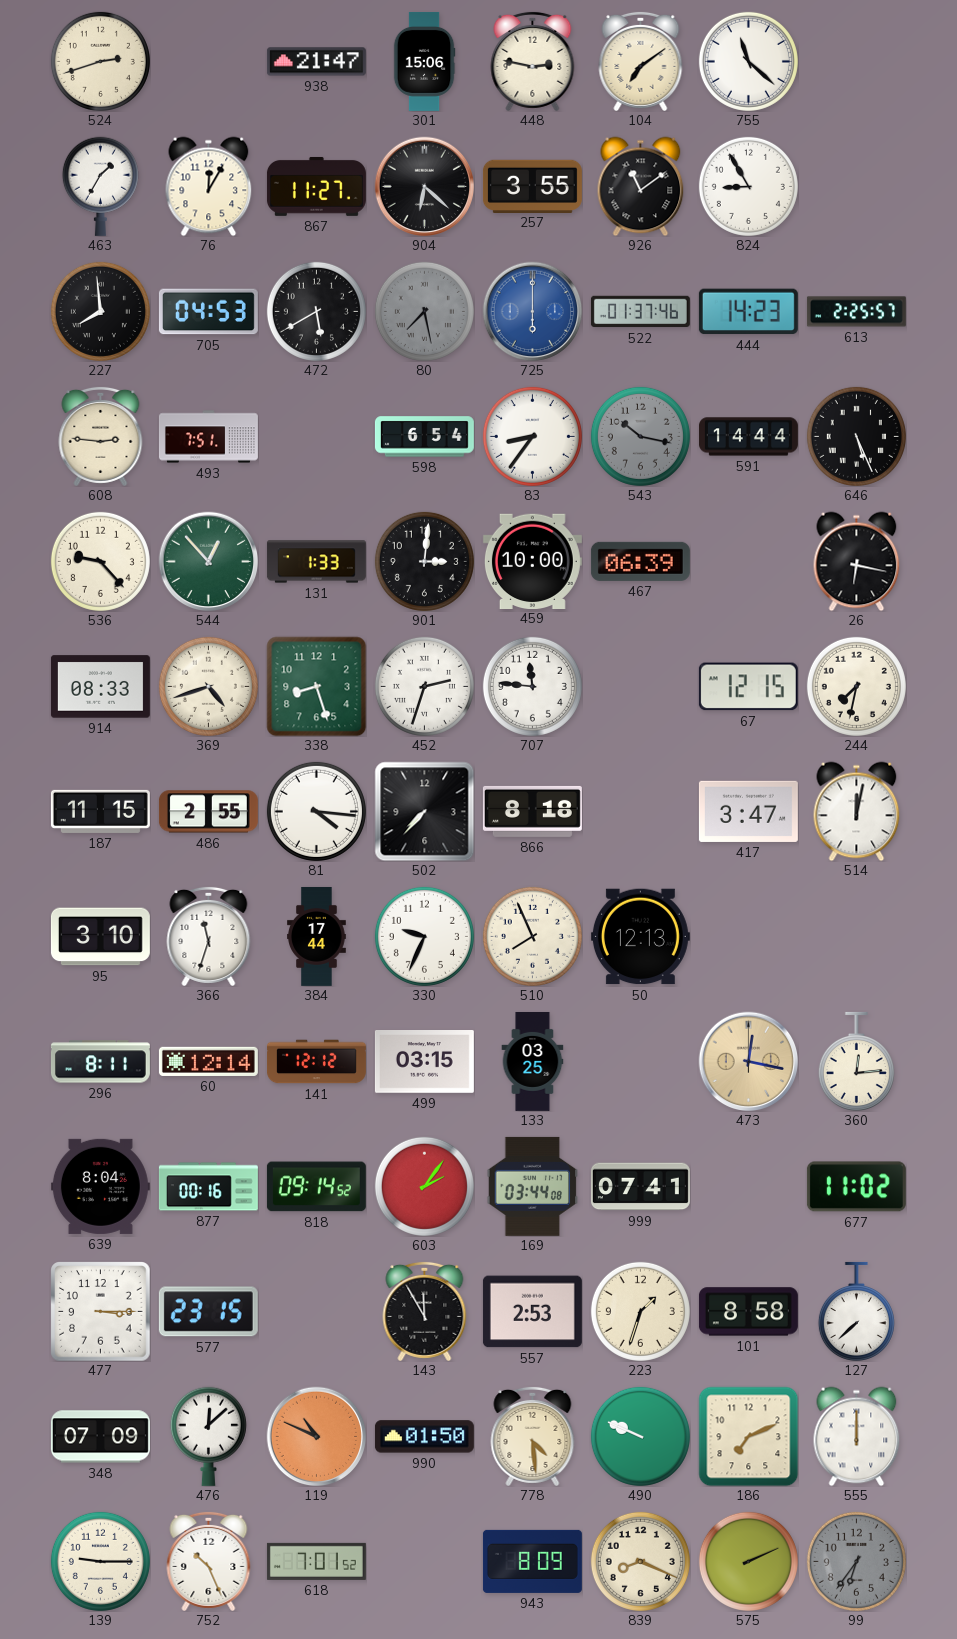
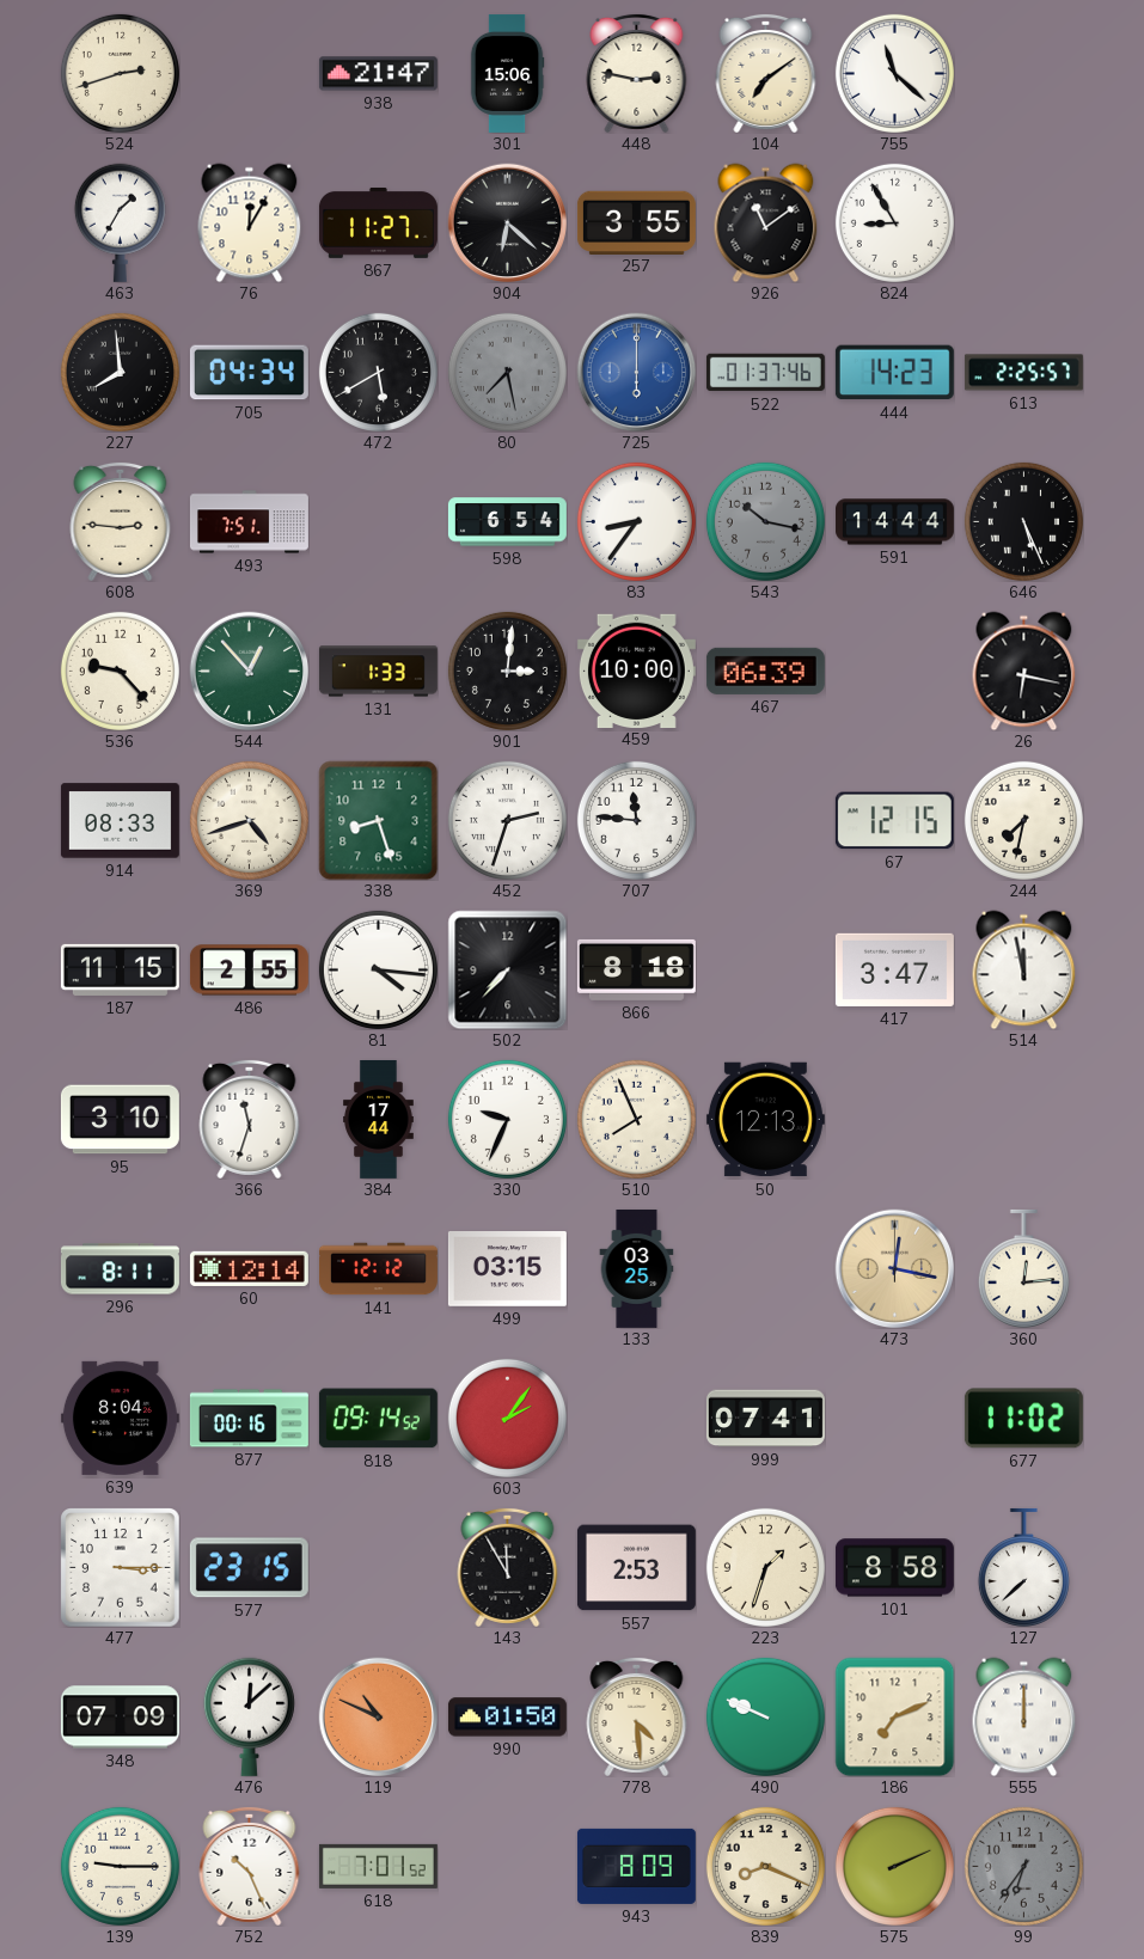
705: 04:53 -> 04:34 (249, 373)
514: 12:02 -> 11:58 (1024, 969)
169: 03:44 -> none (533, 1186)
